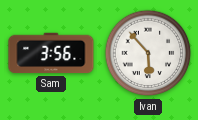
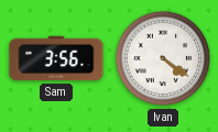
Ivan: 5:53 -> 4:21 (163, 58)
